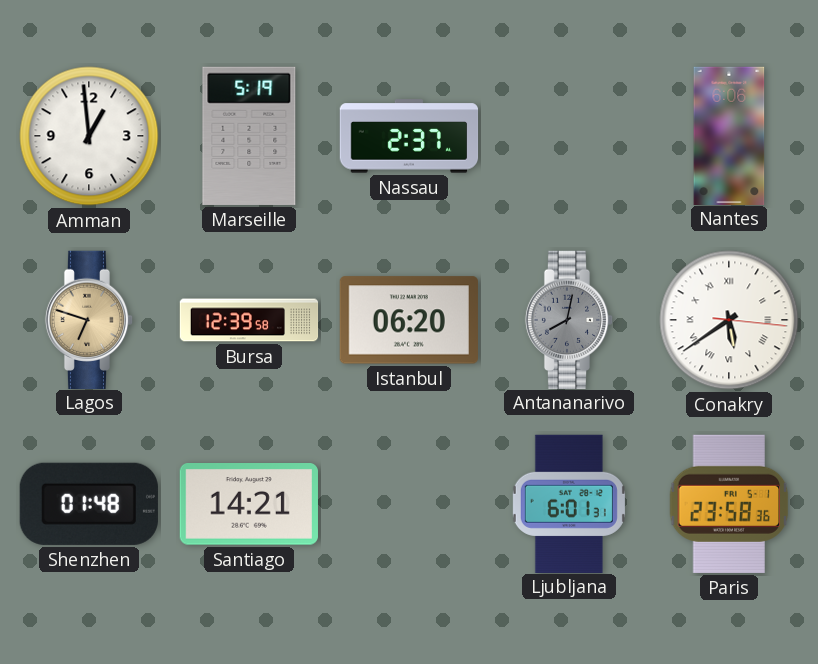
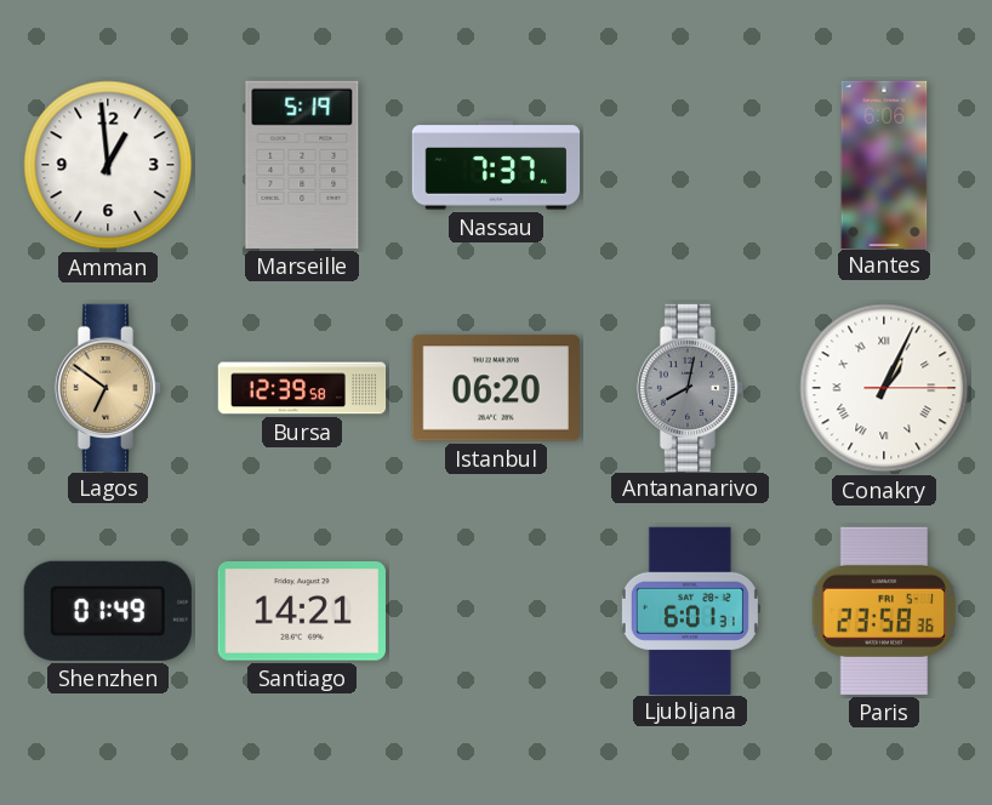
Nassau: 2:37 -> 7:37 (496, 165)
Lagos: 6:48 -> 6:51 (108, 387)
Conakry: 5:39 -> 1:04 (884, 388)
Shenzhen: 01:48 -> 01:49 (108, 611)
